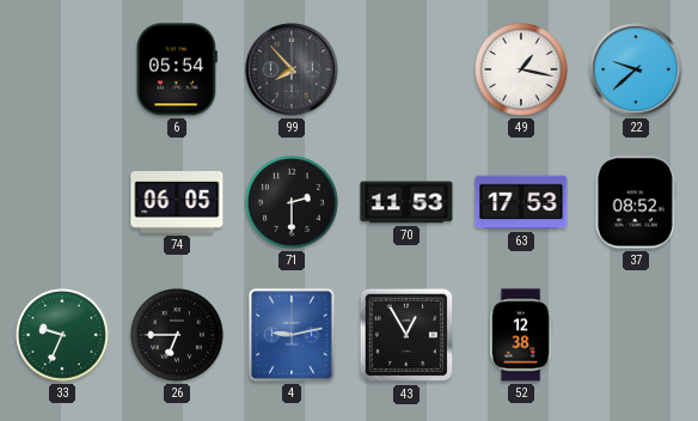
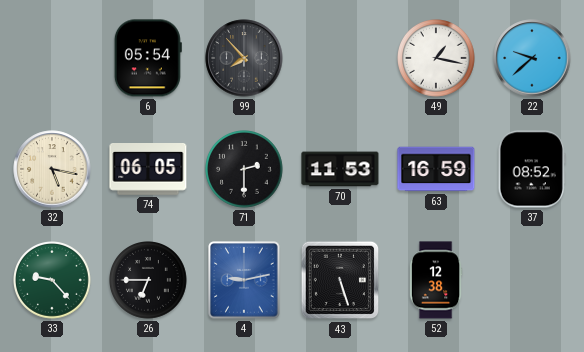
32: none -> 5:17 (52, 169)
63: 17:53 -> 16:59 (436, 169)
33: 9:34 -> 9:23 (53, 281)
43: 12:55 -> 5:27 (340, 280)
